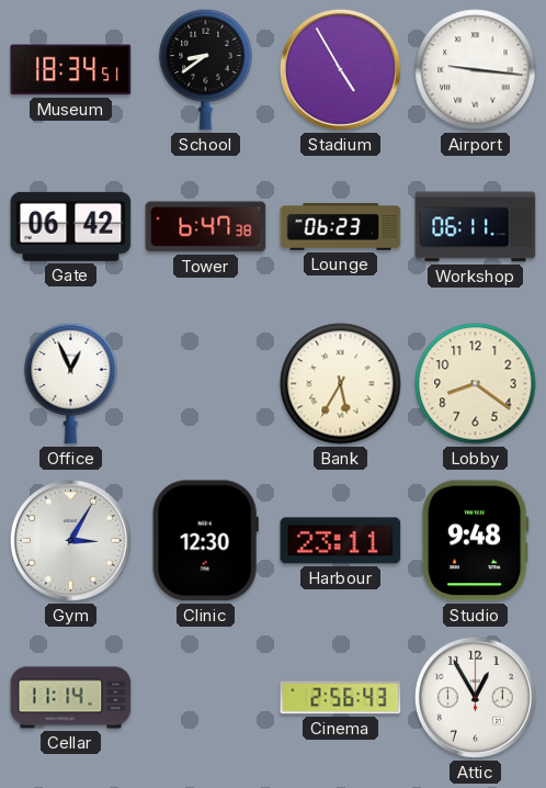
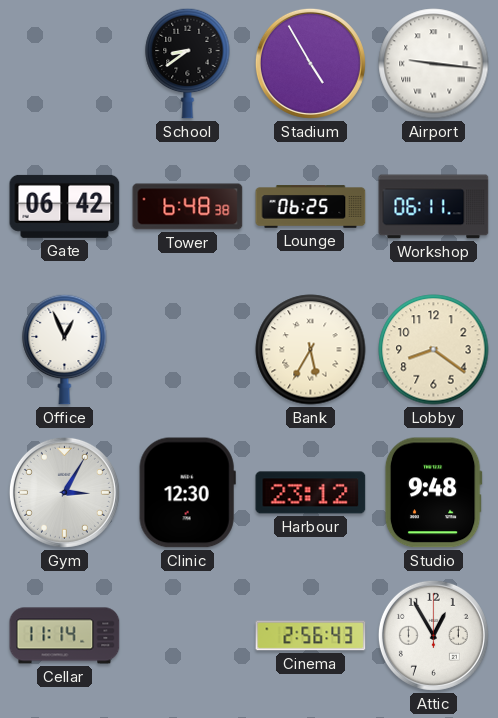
Museum: 18:34 -> none (71, 70)
Tower: 6:47 -> 6:48 (188, 207)
Lounge: 06:23 -> 06:25 (311, 207)
Harbour: 23:11 -> 23:12 (311, 493)
